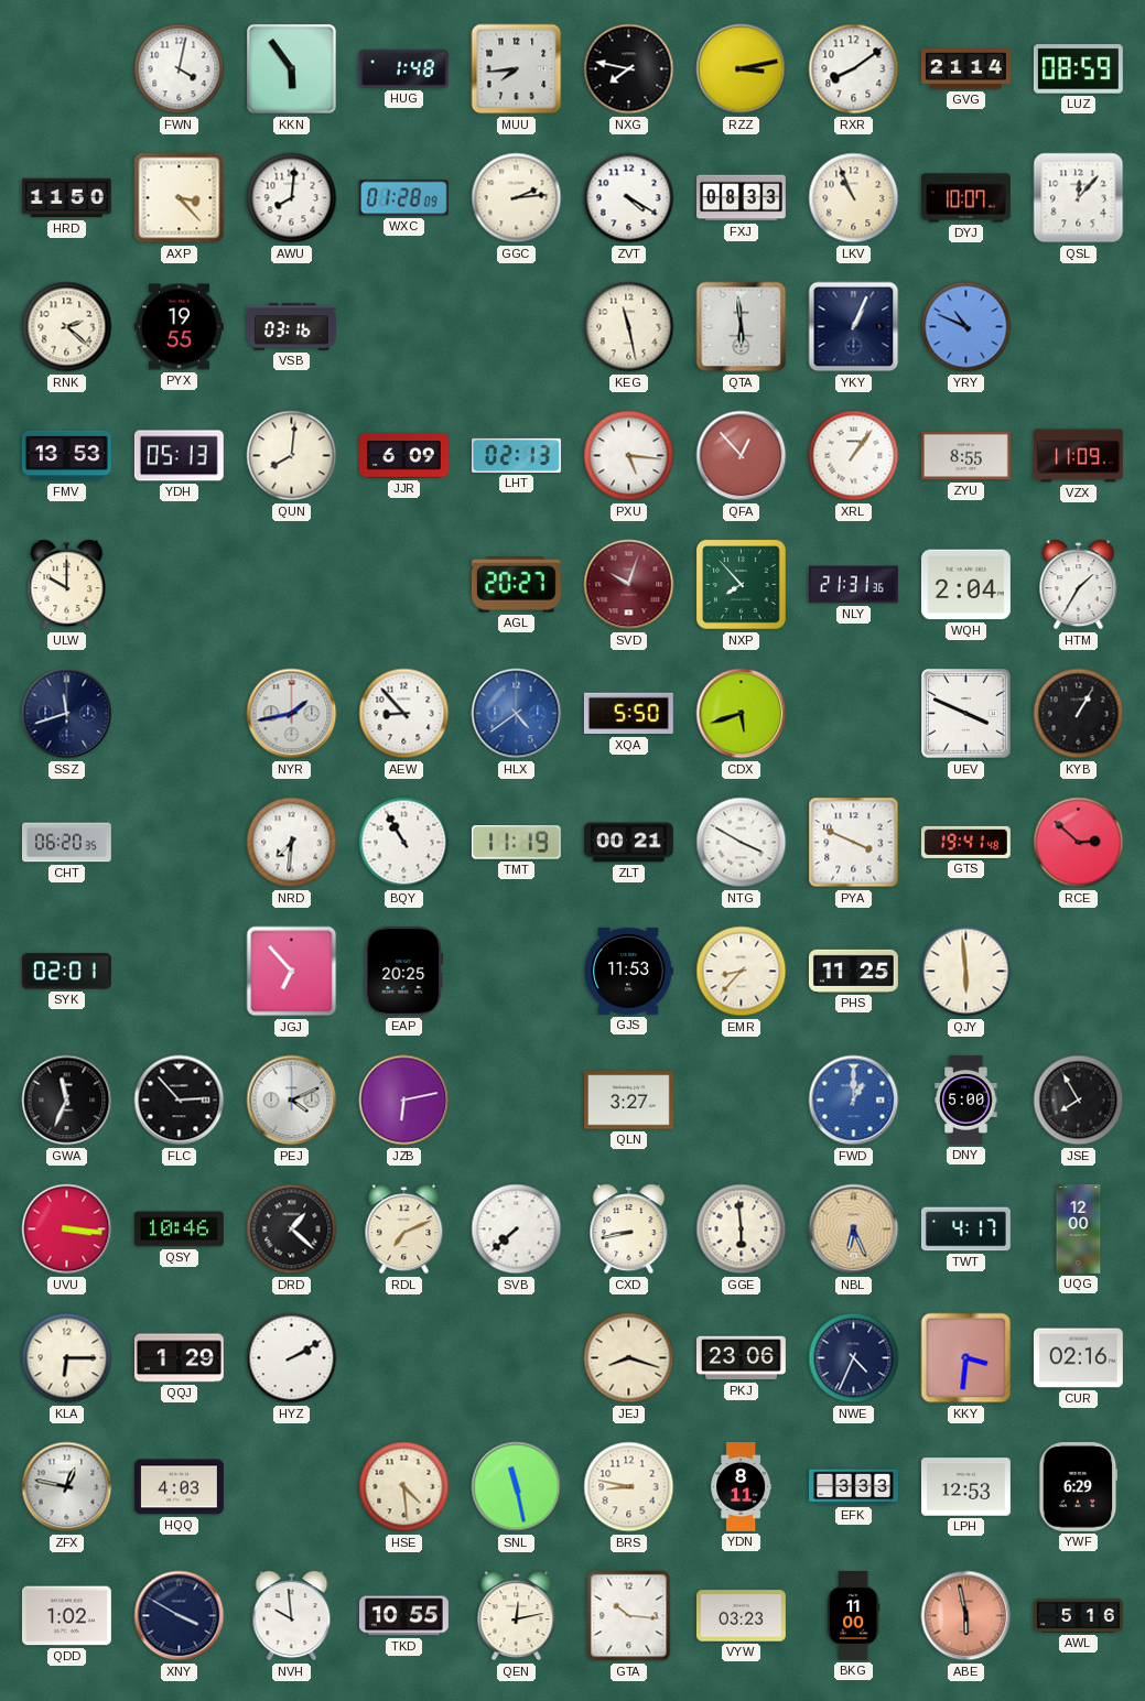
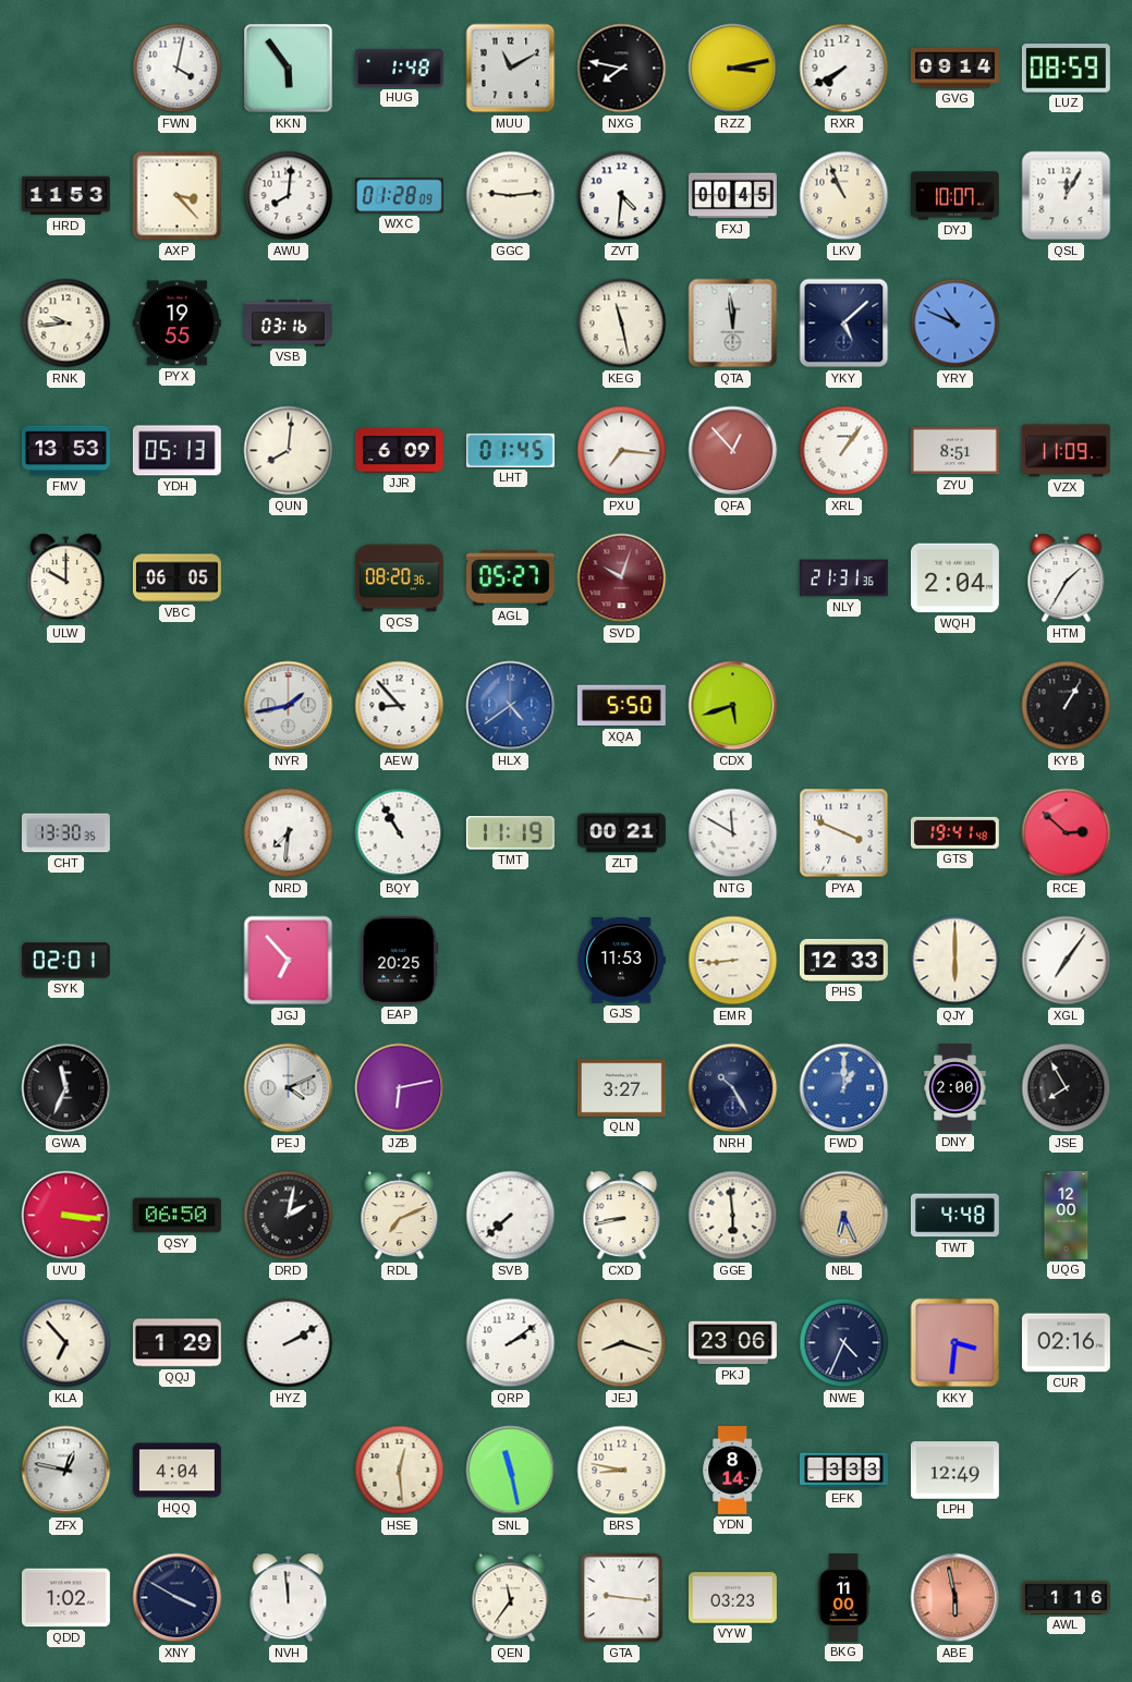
MUU: 7:44 -> 11:10 (511, 69)
RXR: 8:09 -> 7:40 (844, 69)
GVG: 21:14 -> 09:14 (954, 69)
HRD: 11:50 -> 11:53 (65, 196)
GGC: 2:14 -> 9:14 (511, 196)
ZVT: 4:20 -> 4:31 (622, 196)
FXJ: 08:33 -> 00:45 (733, 196)
QSL: 12:07 -> 12:05 (1067, 196)
RNK: 2:22 -> 9:44 (66, 324)
QTA: 5:59 -> 11:59 (733, 324)
YKY: 1:04 -> 5:08 (844, 324)
LHT: 02:13 -> 01:45 (510, 450)
PXU: 5:16 -> 7:16 (622, 451)
ZYU: 8:55 -> 8:51 (954, 451)
VBC: none -> 06:05 (177, 578)
QCS: none -> 08:20 (399, 578)
AGL: 20:27 -> 05:27 (510, 578)
NXP: 7:53 -> none (742, 585)
SSZ: 11:42 -> none (67, 714)
UEV: 3:49 -> none (966, 714)
CHT: 06:20 -> 13:30 (66, 833)
NTG: 3:50 -> 11:50 (733, 833)
EMR: 8:37 -> 8:44 (733, 961)
PHS: 11:25 -> 12:33 (843, 960)
QJY: 5:59 -> 6:00 (955, 961)
XGL: none -> 7:06 (1067, 961)
FLC: 2:53 -> none (180, 1101)
NRH: none -> 10:25 (733, 1088)
DNY: 5:00 -> 2:00 (955, 1088)
QSY: 10:46 -> 06:50 (177, 1216)
DRD: 1:22 -> 2:02 (289, 1216)
TWT: 4:17 -> 4:48 (954, 1216)
KLA: 6:15 -> 6:53 (66, 1343)
QRP: none -> 2:09 (511, 1343)
HQQ: 4:03 -> 4:04 (177, 1471)
HSE: 4:29 -> 12:29 (400, 1471)
YDN: 8:11 -> 8:14 (733, 1471)
LPH: 12:53 -> 12:49 (954, 1471)
YWF: 6:29 -> none (1079, 1486)
NVH: 9:59 -> 11:59 (289, 1598)
TKD: 10:55 -> none (403, 1616)
QEN: 12:13 -> 11:36 (511, 1598)
GTA: 10:16 -> 9:16 (622, 1598)
AWL: 5:16 -> 1:16 (1067, 1597)
